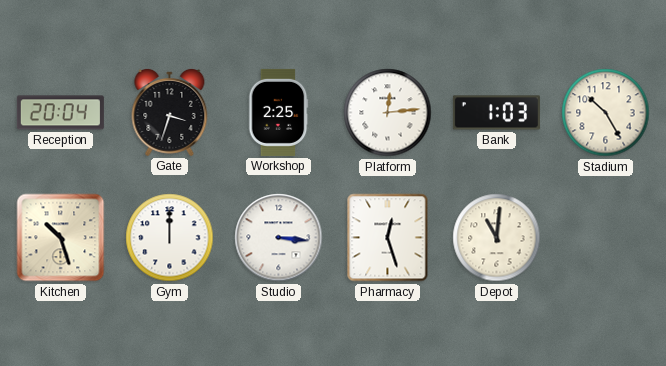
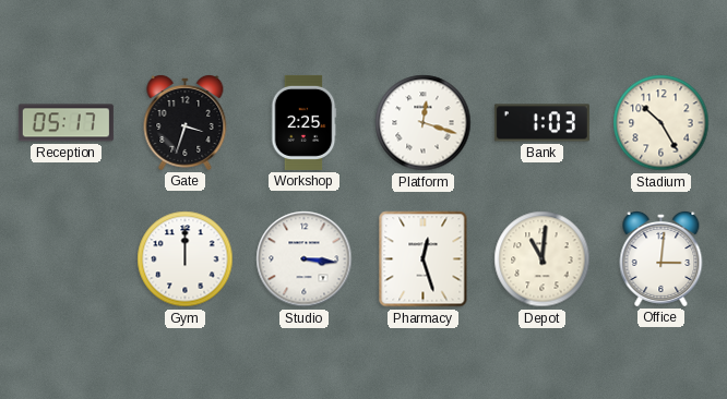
Reception: 20:04 -> 05:17 (65, 123)
Platform: 12:14 -> 12:18 (424, 123)
Kitchen: 10:27 -> none (61, 238)
Office: none -> 3:01 (662, 258)
